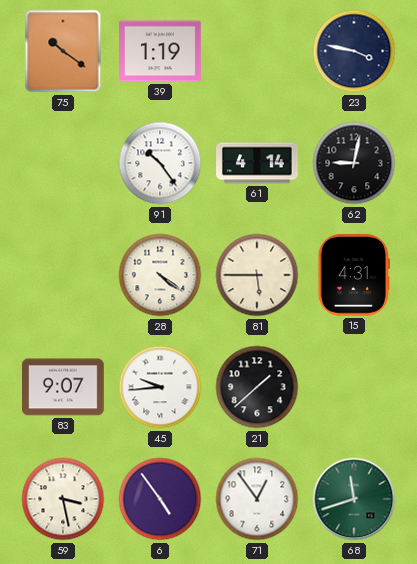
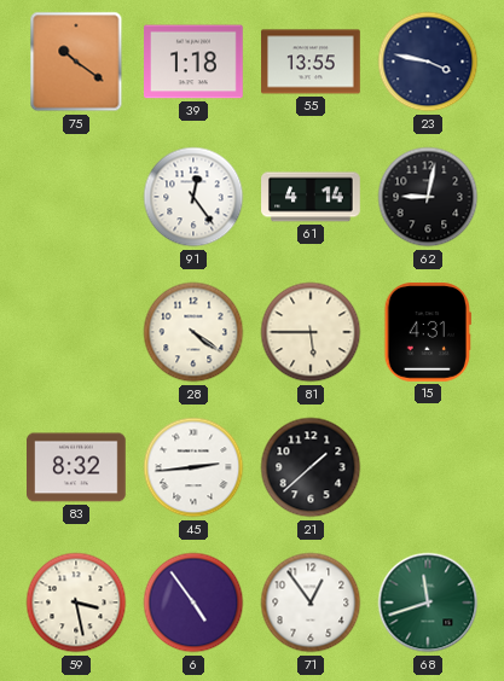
39: 1:19 -> 1:18 (193, 62)
55: none -> 13:55 (311, 62)
91: 10:24 -> 12:24 (193, 197)
83: 9:07 -> 8:32 (77, 467)
45: 9:44 -> 2:44 (193, 467)
